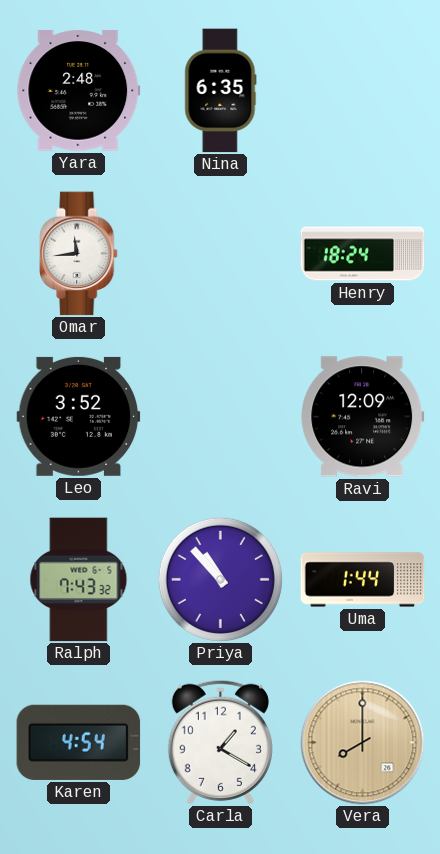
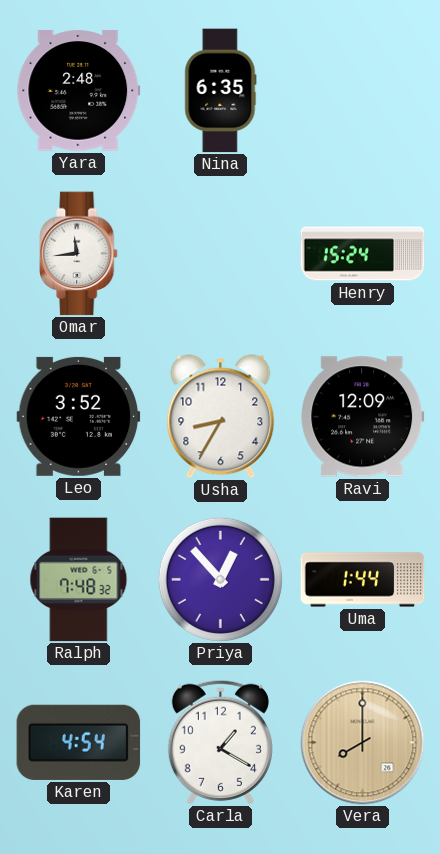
Henry: 18:24 -> 15:24 (363, 254)
Usha: none -> 8:35 (221, 417)
Ralph: 7:43 -> 7:48 (79, 580)
Priya: 10:53 -> 12:53 (220, 579)
